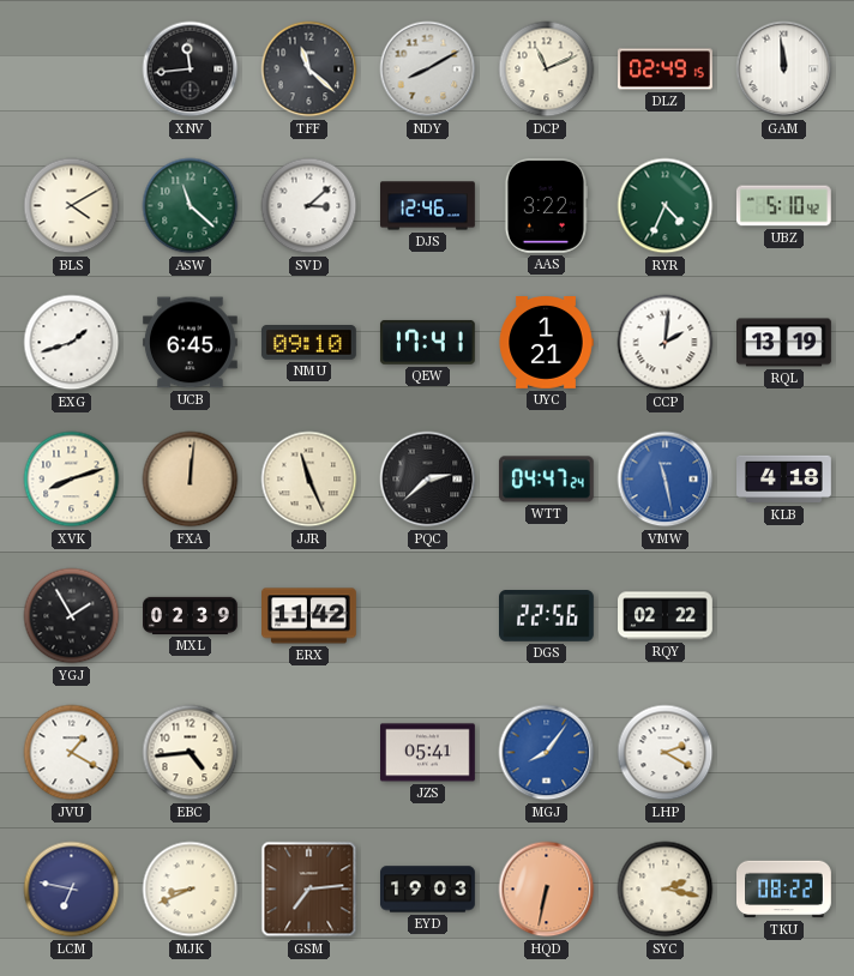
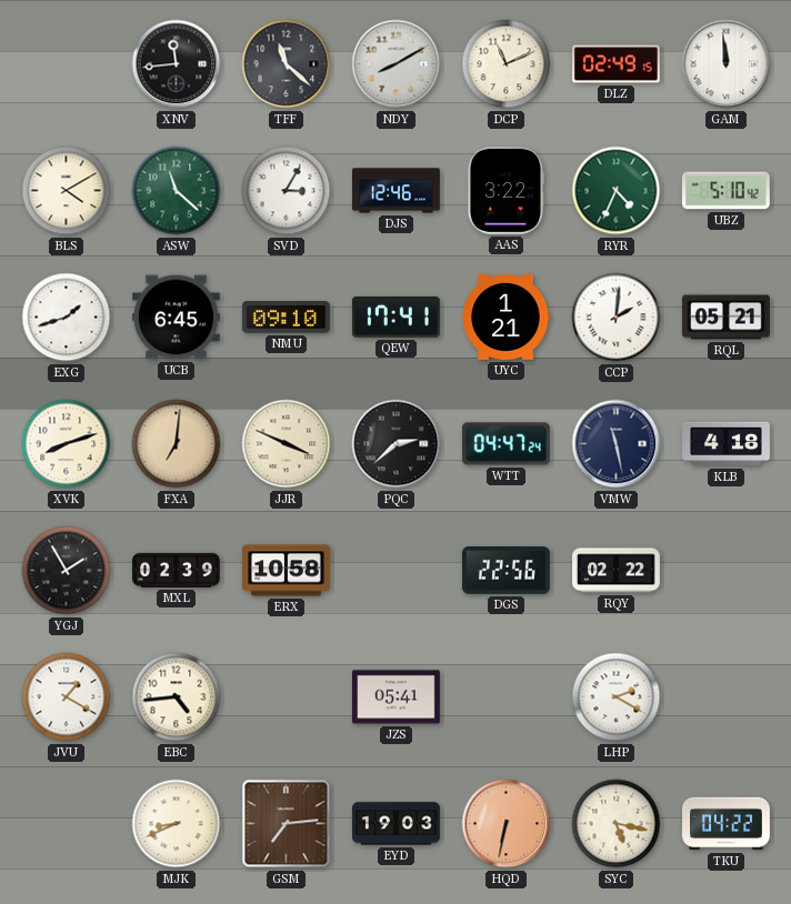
SVD: 3:08 -> 3:05 (287, 191)
RQL: 13:19 -> 05:21 (727, 318)
FXA: 12:01 -> 7:01 (177, 444)
JJR: 11:26 -> 3:49 (287, 444)
VMW dial: blue -> navy (617, 444)
ERX: 11:42 -> 10:58 (287, 571)
MGJ: 8:06 -> none (547, 753)
LCM: 6:47 -> none (72, 890)
SYC: 2:17 -> 5:17 (617, 824)
TKU: 08:22 -> 04:22 (727, 824)
